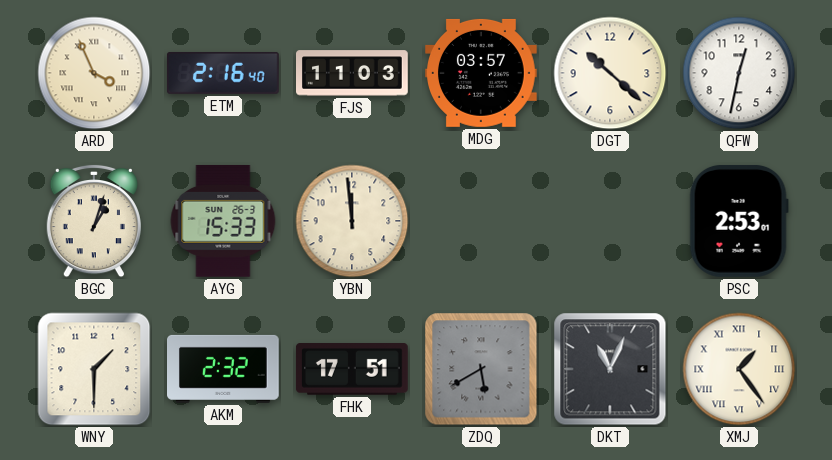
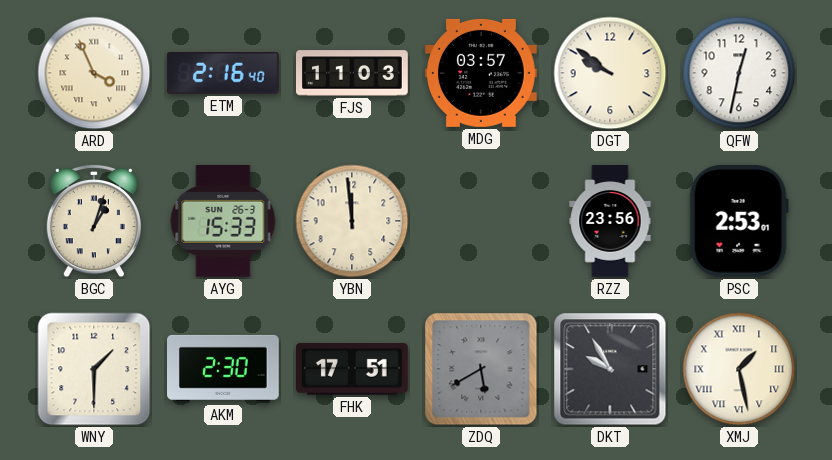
DGT: 10:22 -> 9:51 (610, 73)
RZZ: none -> 23:56 (610, 221)
AKM: 2:32 -> 2:30 (224, 369)
DKT: 11:04 -> 9:55 (610, 369)
XMJ: 1:24 -> 1:28 (739, 369)
